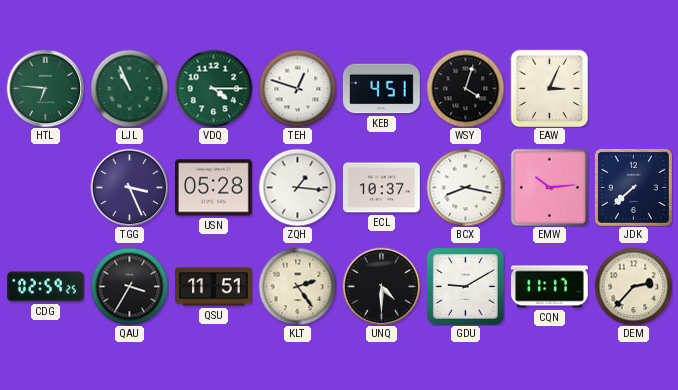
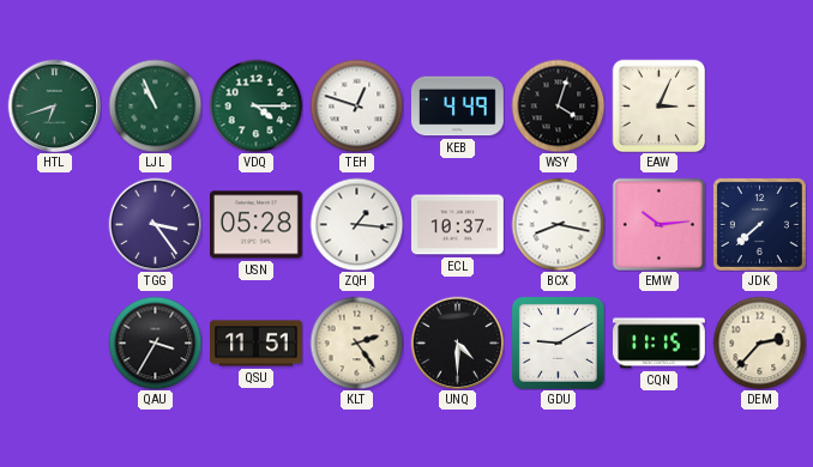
HTL: 6:46 -> 6:42 (54, 105)
KEB: 4:51 -> 4:49 (457, 107)
TGG: 3:26 -> 3:24 (155, 224)
CDG: 02:59 -> none (45, 287)
CQN: 11:17 -> 11:15 (660, 344)
